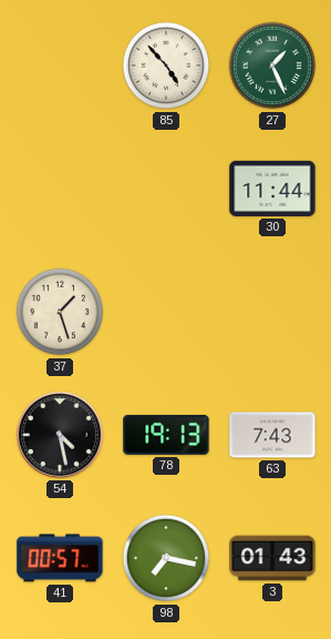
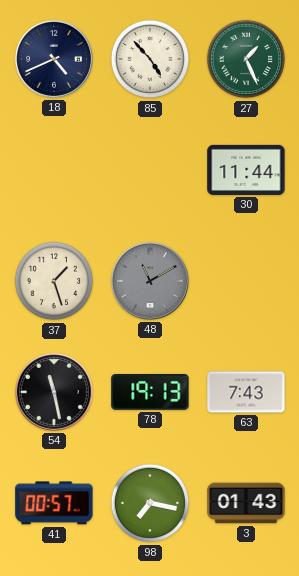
18: none -> 4:41 (54, 59)
48: none -> 11:10 (150, 281)
54: 4:28 -> 11:28 (54, 392)
